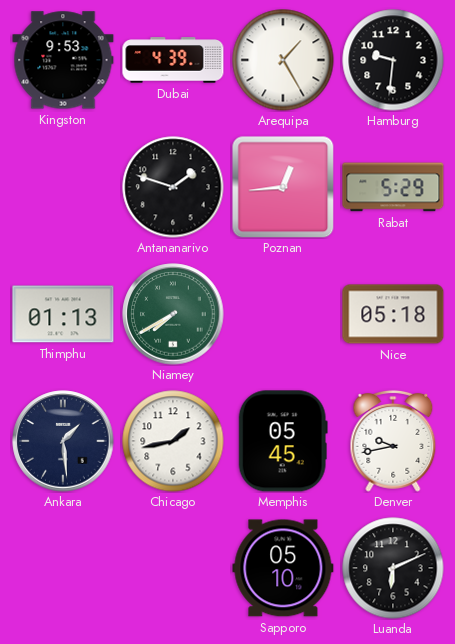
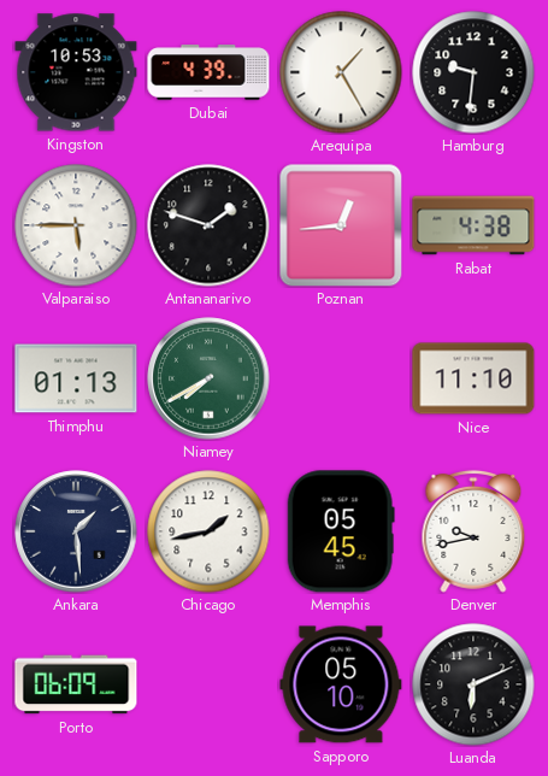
Kingston: 9:53 -> 10:53 (76, 72)
Valparaiso: none -> 5:45 (76, 225)
Rabat: 5:29 -> 4:38 (473, 225)
Nice: 05:18 -> 11:10 (473, 378)
Porto: none -> 06:09 (76, 684)
